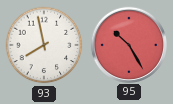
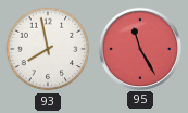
95: 10:25 -> 11:25 (139, 48)
